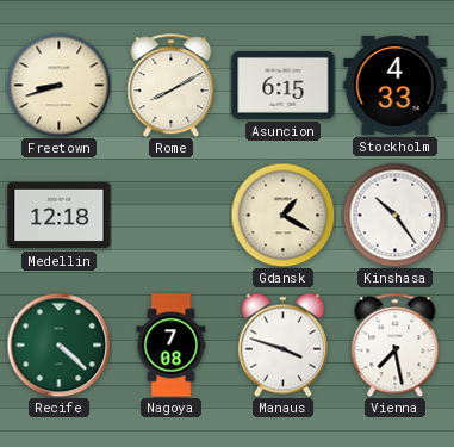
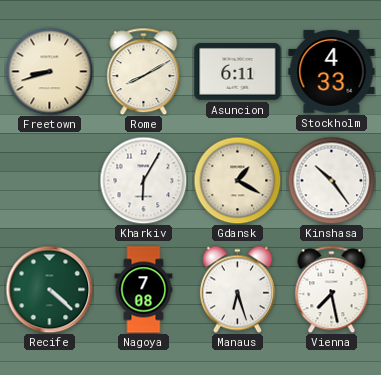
Asuncion: 6:15 -> 6:11 (238, 72)
Medellin: 12:18 -> none (60, 216)
Kharkiv: none -> 6:05 (143, 180)
Manaus: 3:48 -> 6:27 (237, 289)
